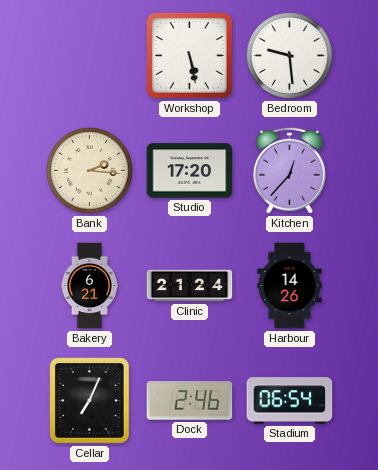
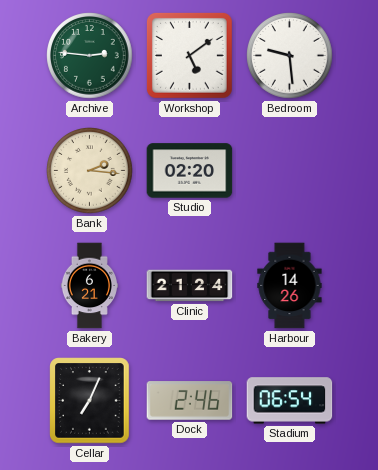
Archive: none -> 2:46 (90, 56)
Workshop: 5:28 -> 5:09 (190, 56)
Studio: 17:20 -> 02:20 (190, 171)
Kitchen: 12:37 -> none (289, 170)
